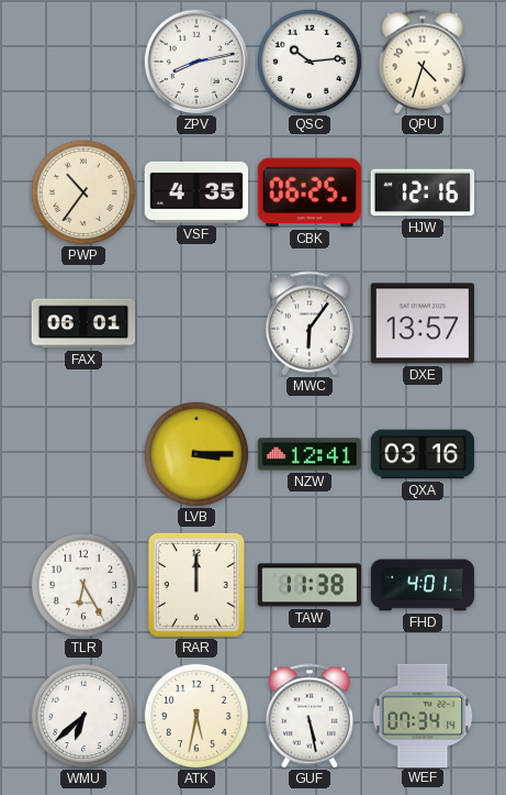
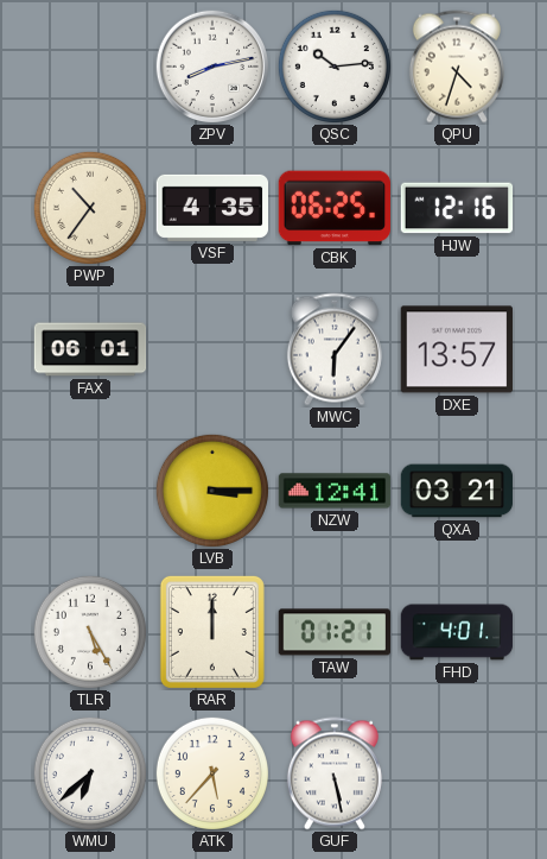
QXA: 03:16 -> 03:21 (457, 491)
TLR: 6:25 -> 5:25 (90, 632)
TAW: 11:38 -> 01:21 (335, 632)
ATK: 5:32 -> 5:37 (212, 773)
WEF: 07:34 -> none (423, 715)
